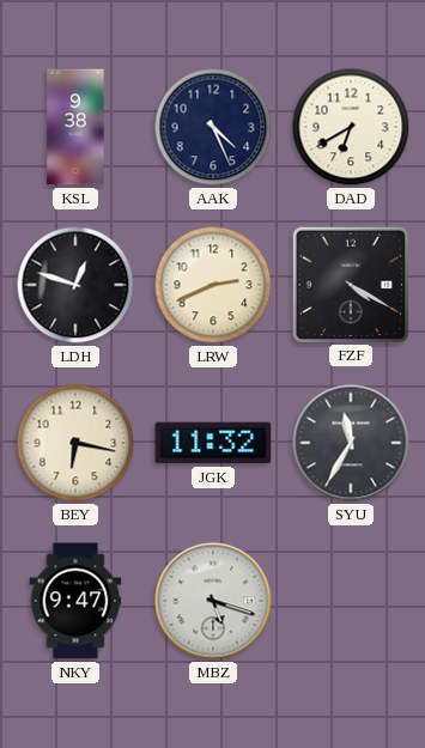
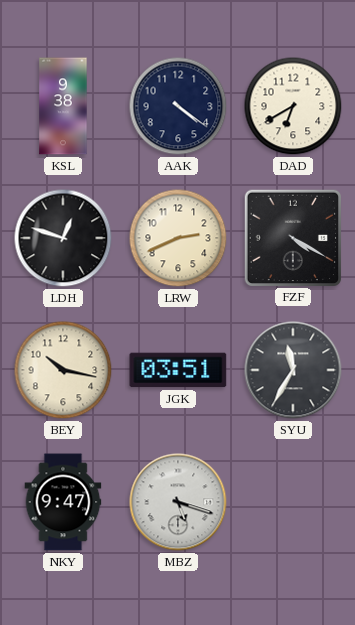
AAK: 4:26 -> 4:21 (178, 106)
BEY: 6:17 -> 10:17 (63, 370)
JGK: 11:32 -> 03:51 (178, 370)
